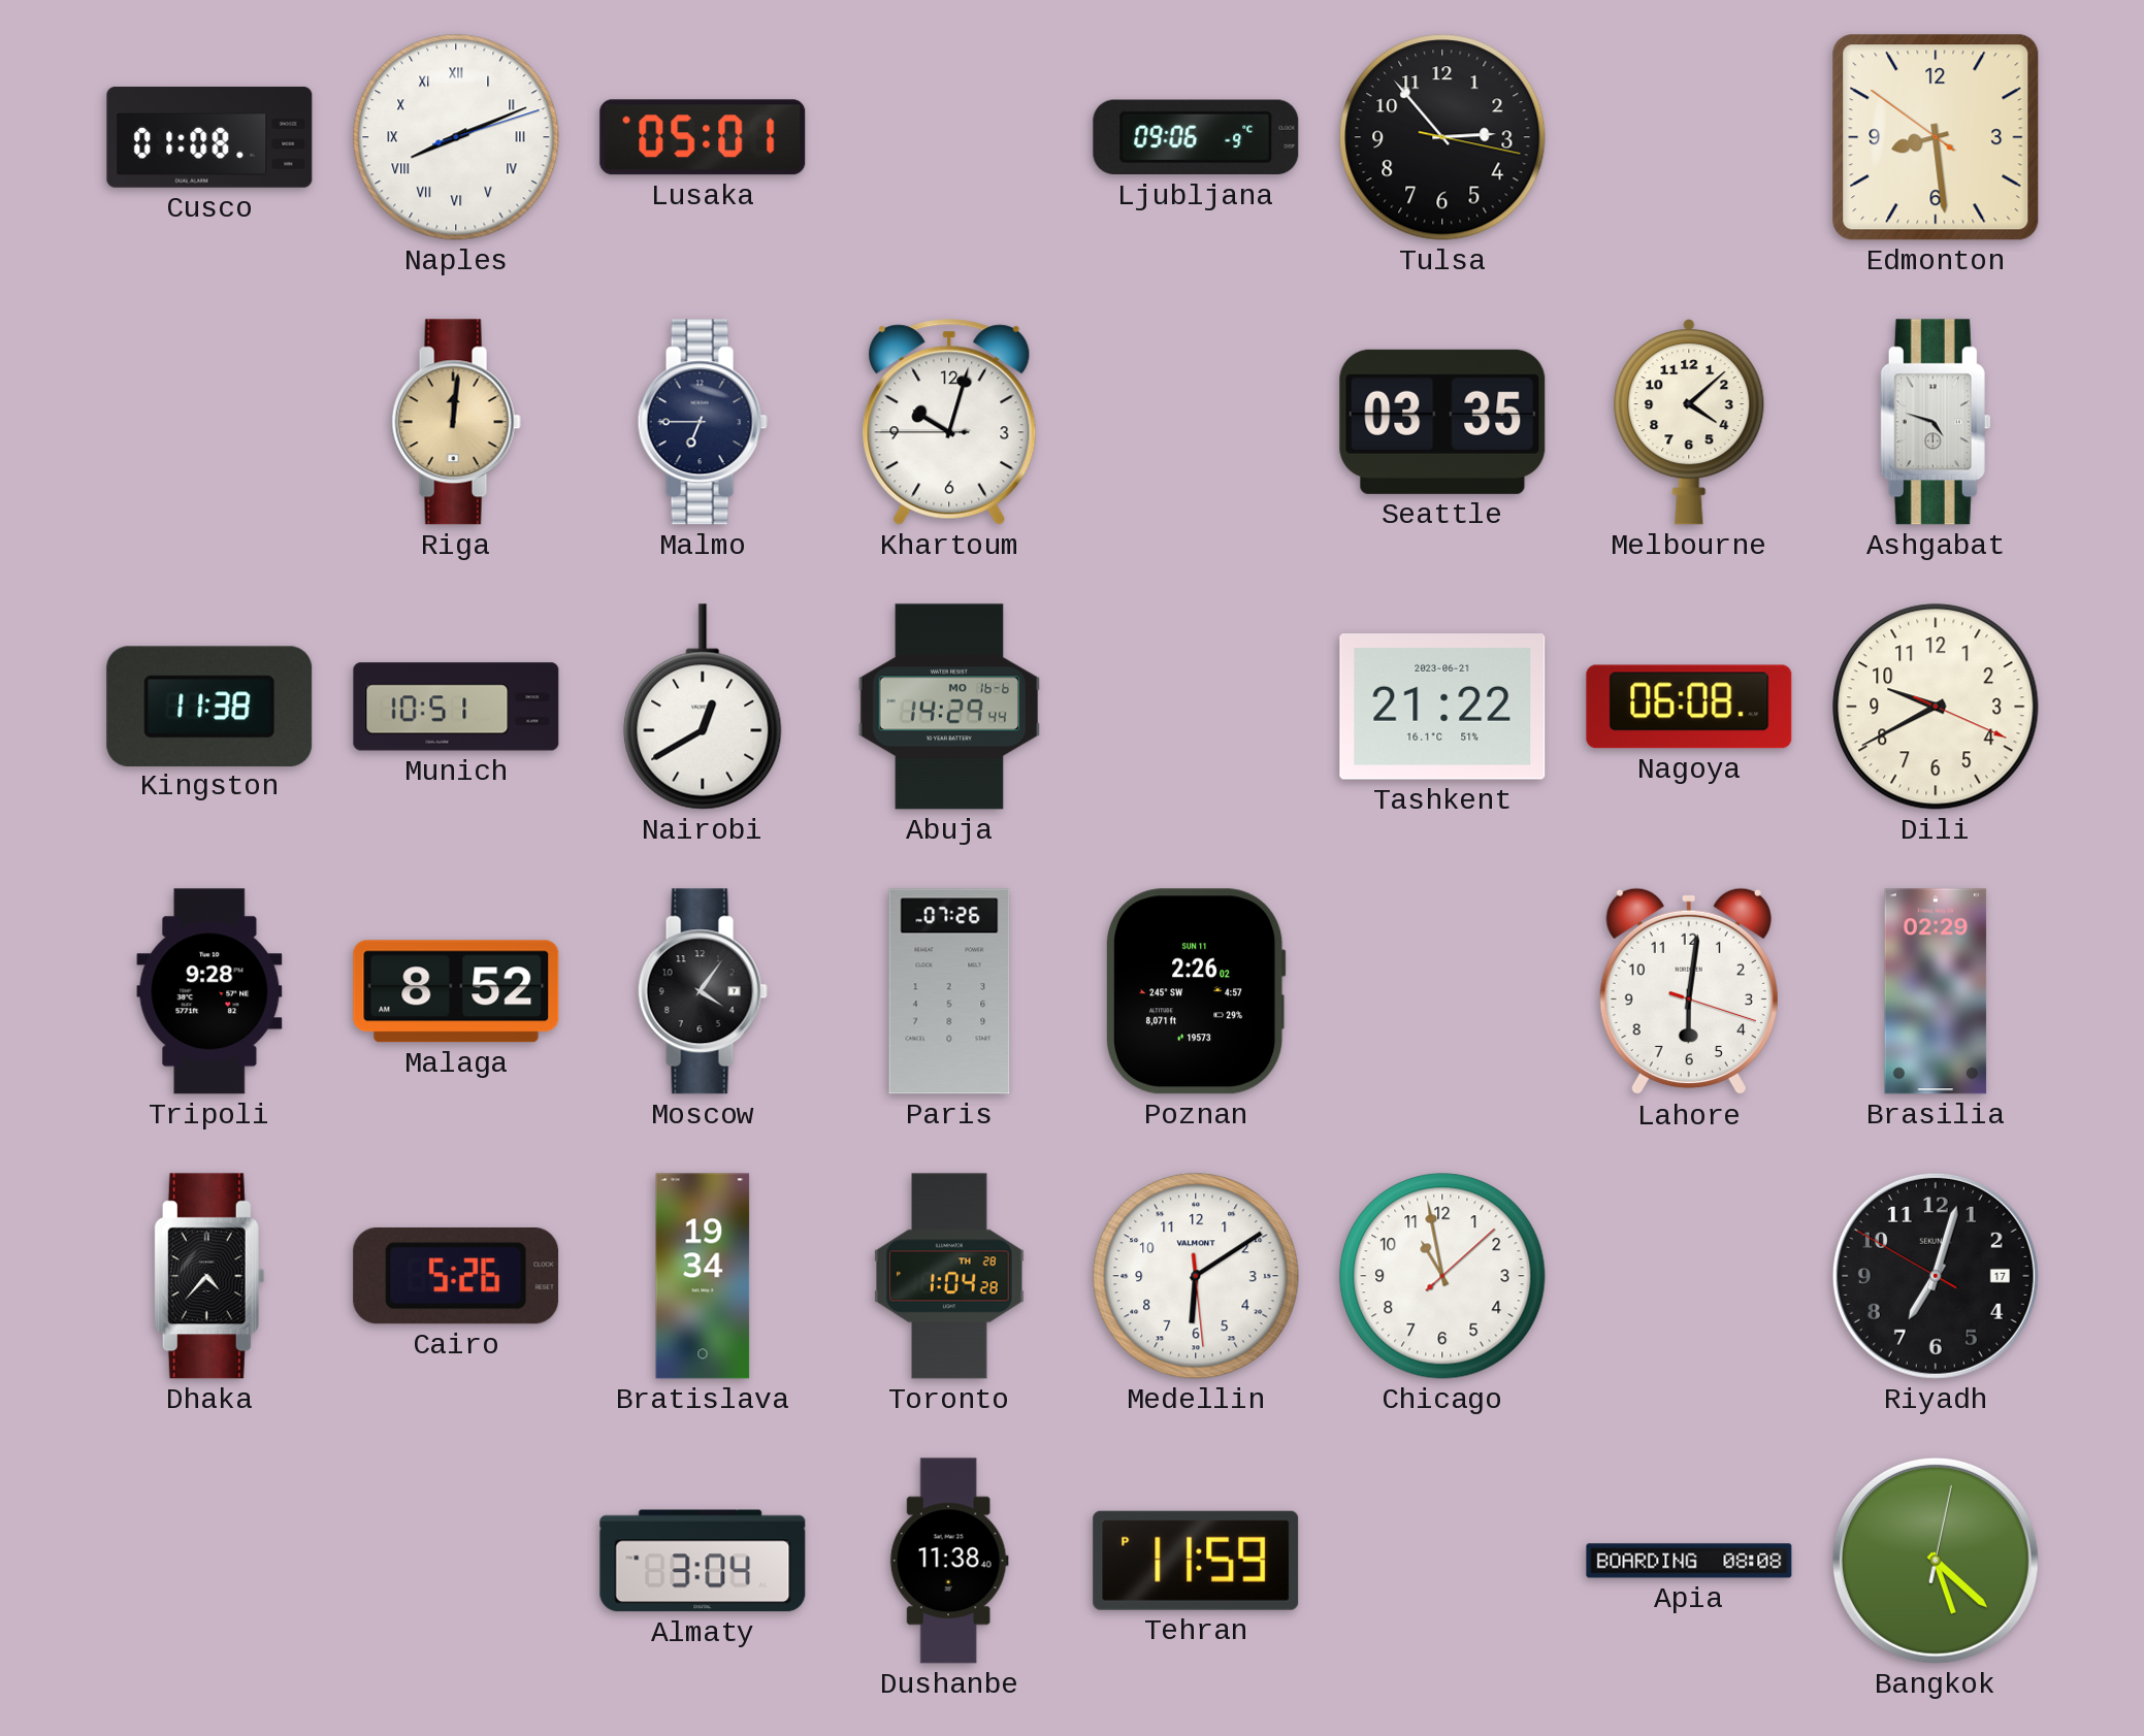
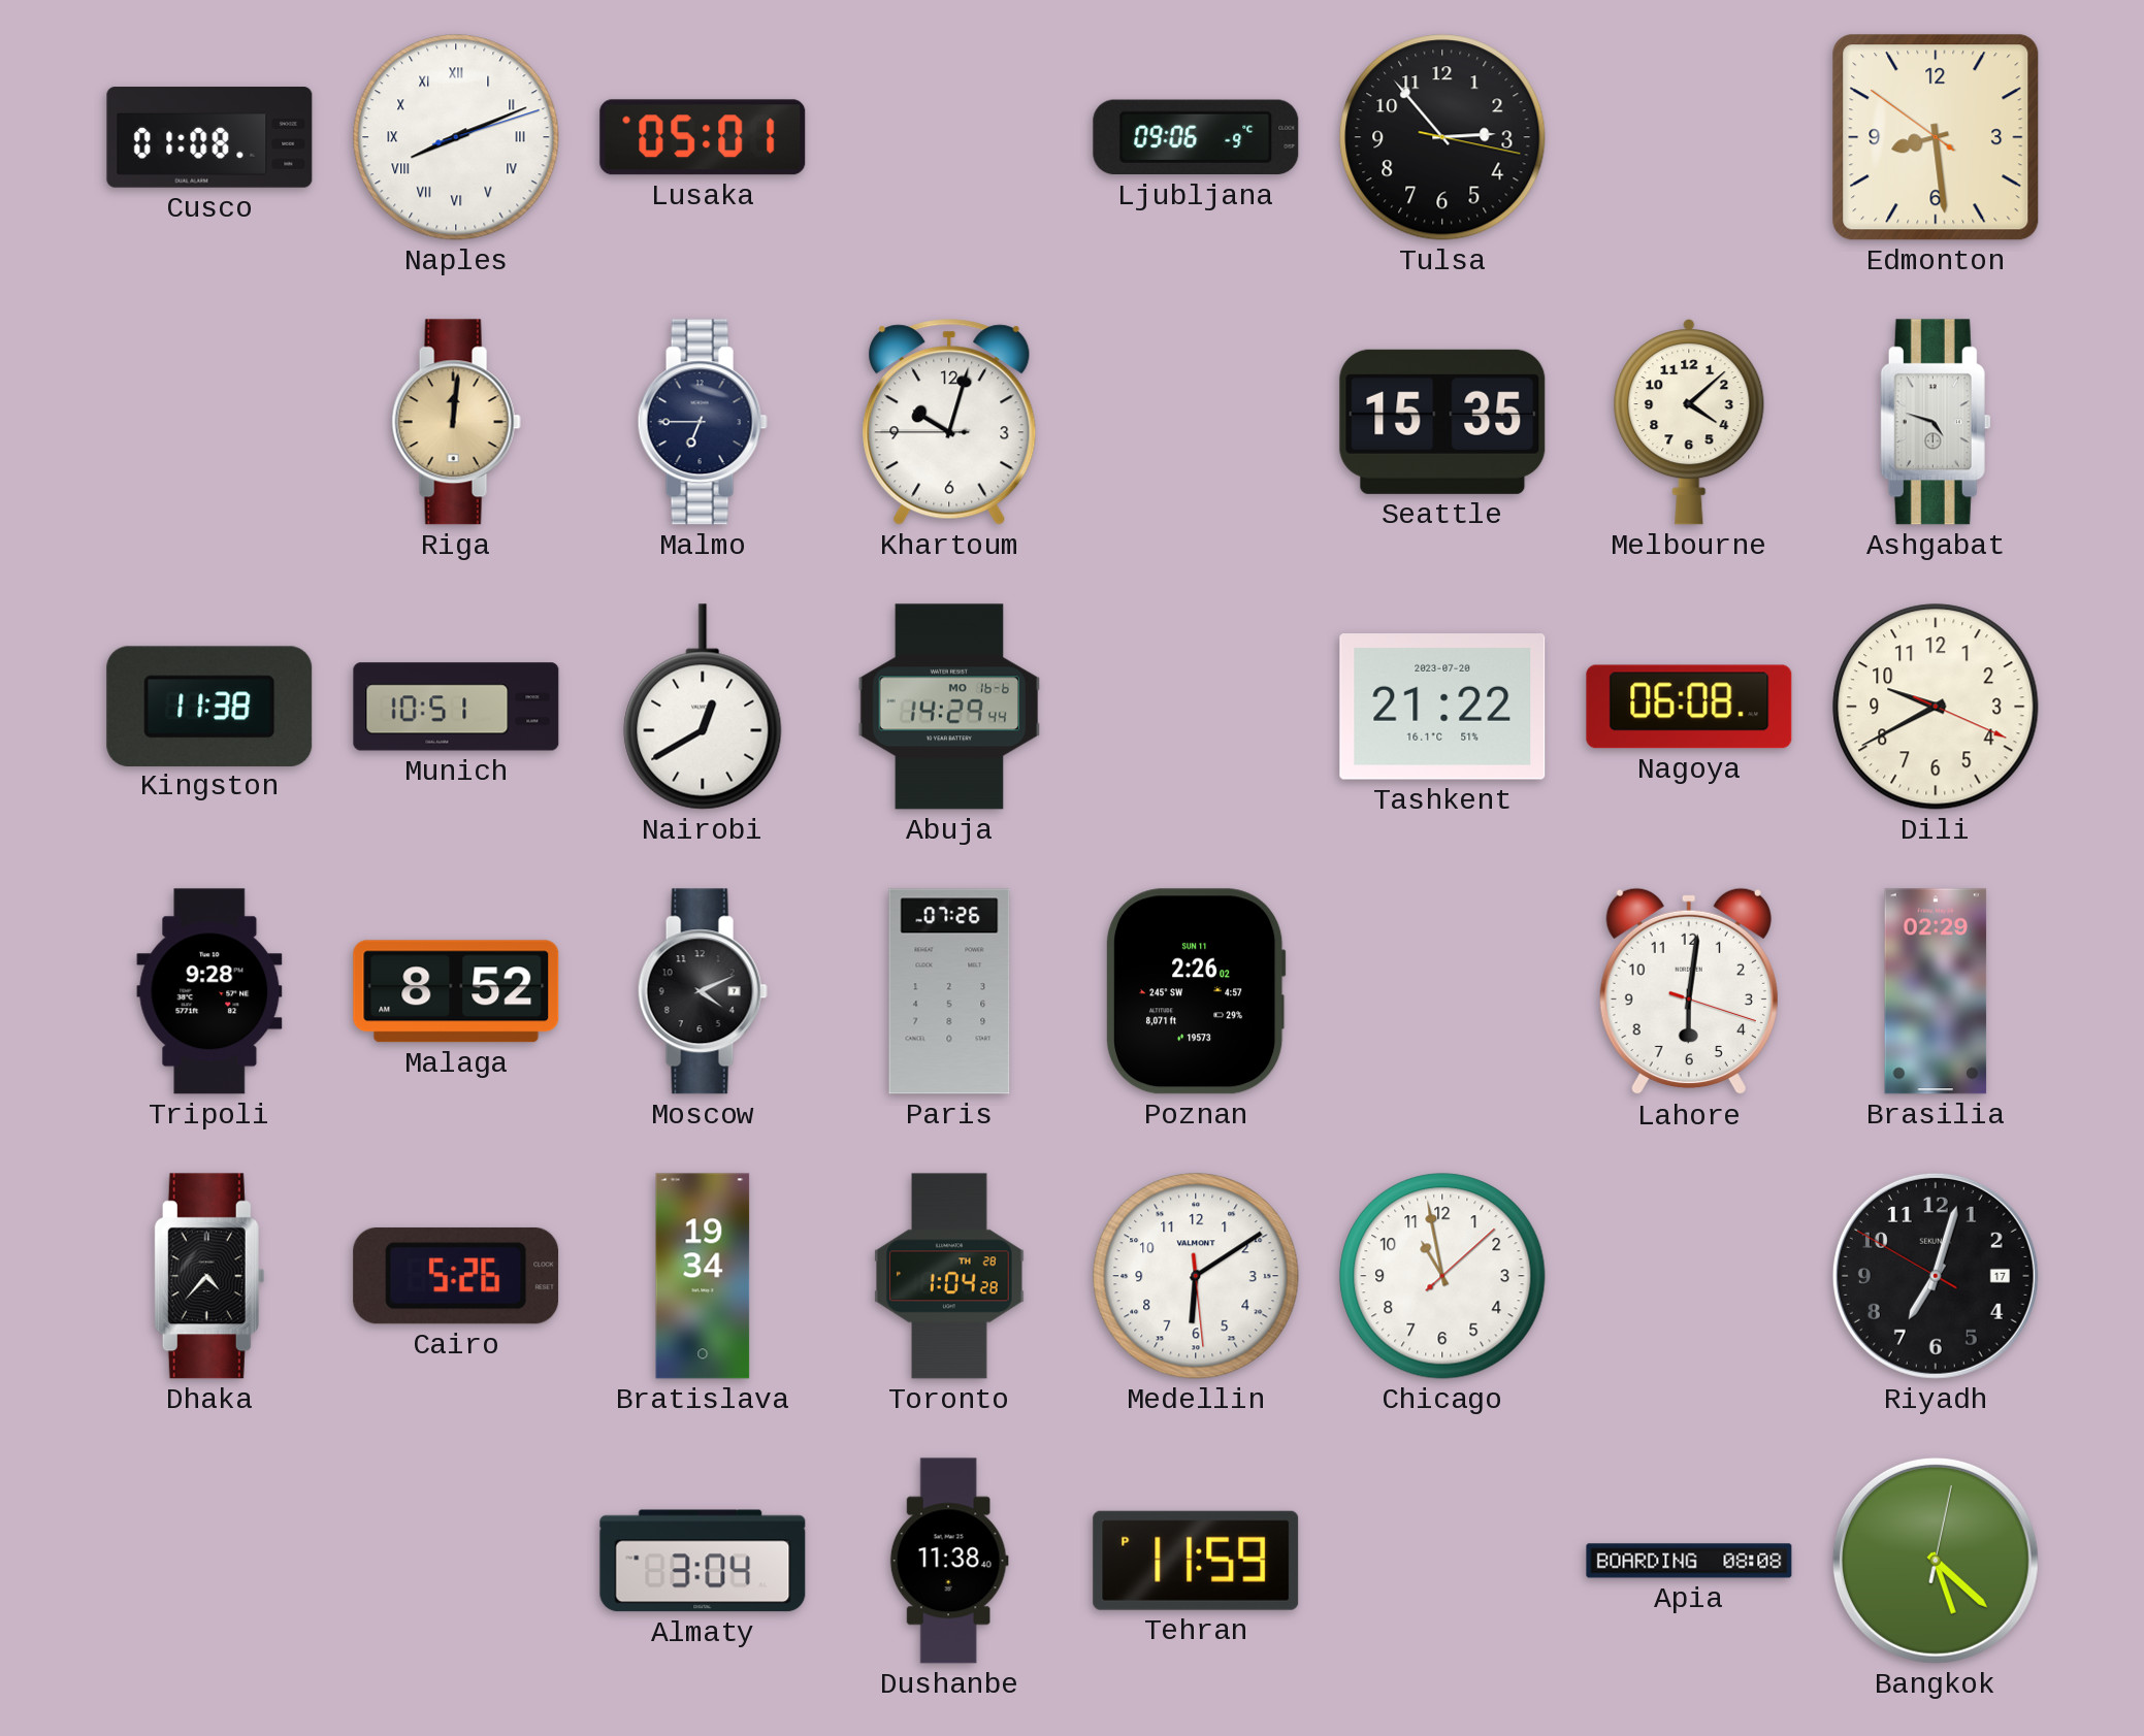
Seattle: 03:35 -> 15:35 (1442, 422)
Tashkent date: 2023-06-21 -> 2023-07-20 (1442, 707)
Moscow: 4:06 -> 4:11 (703, 991)
